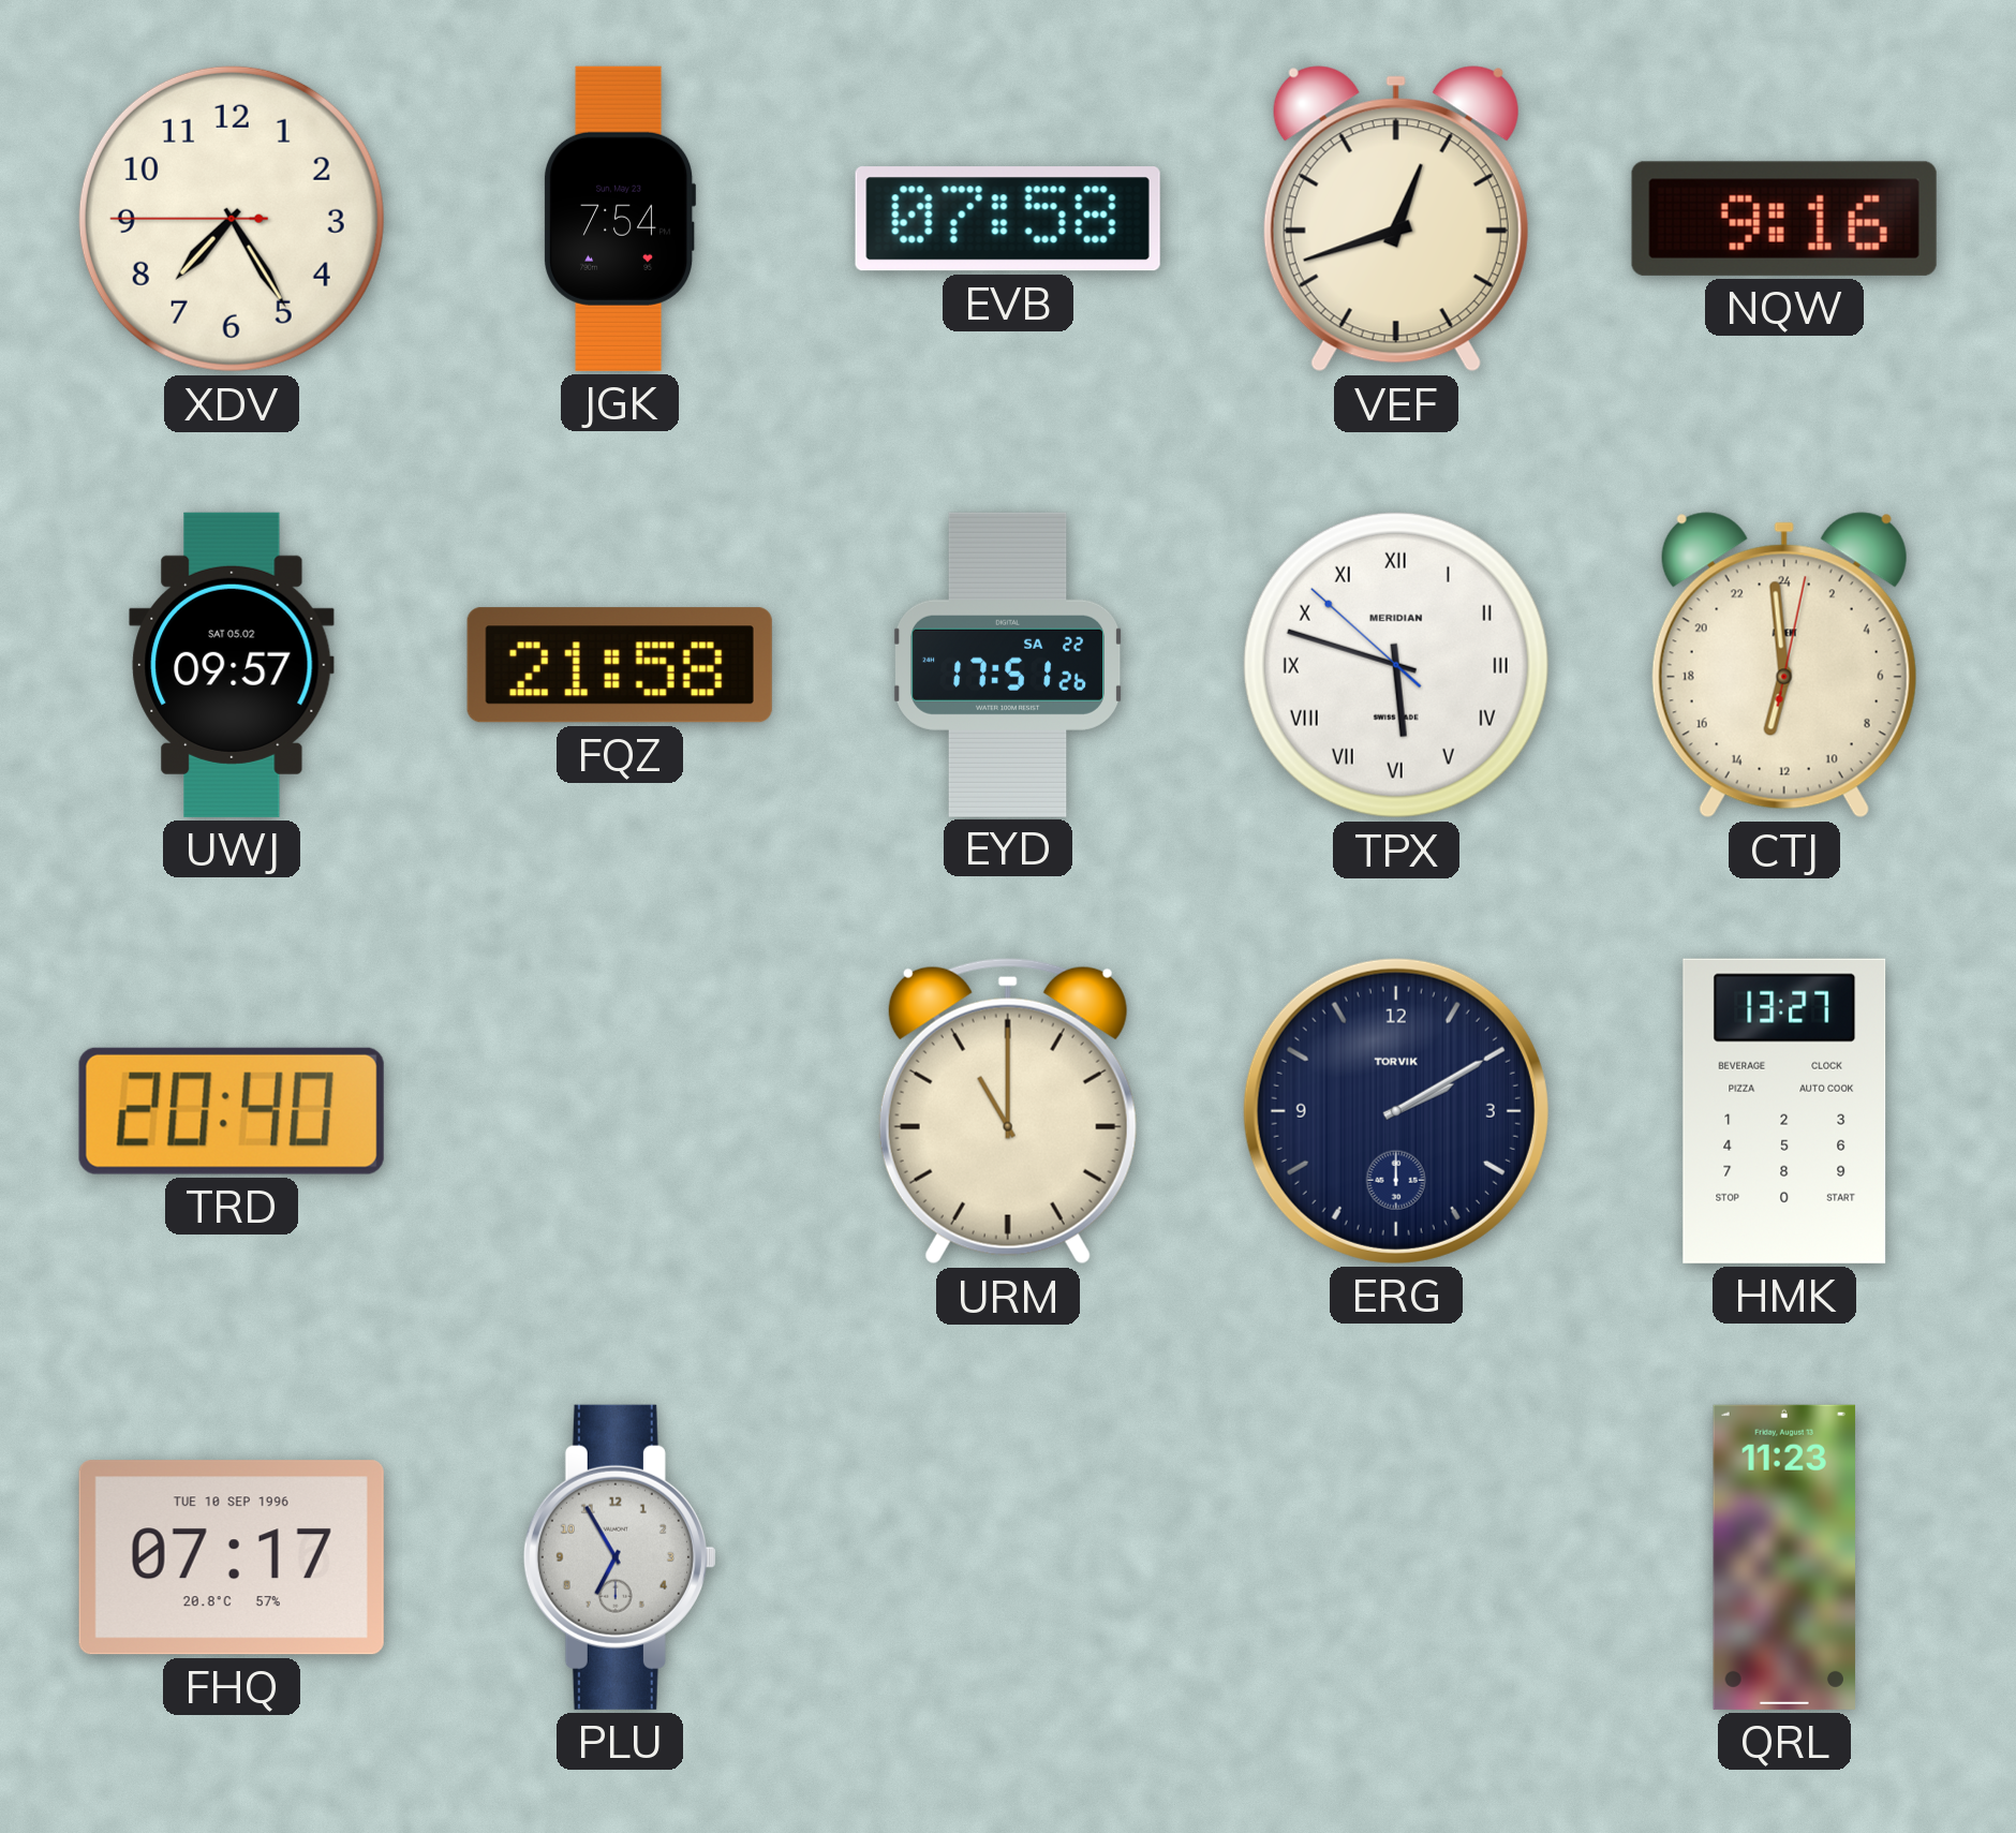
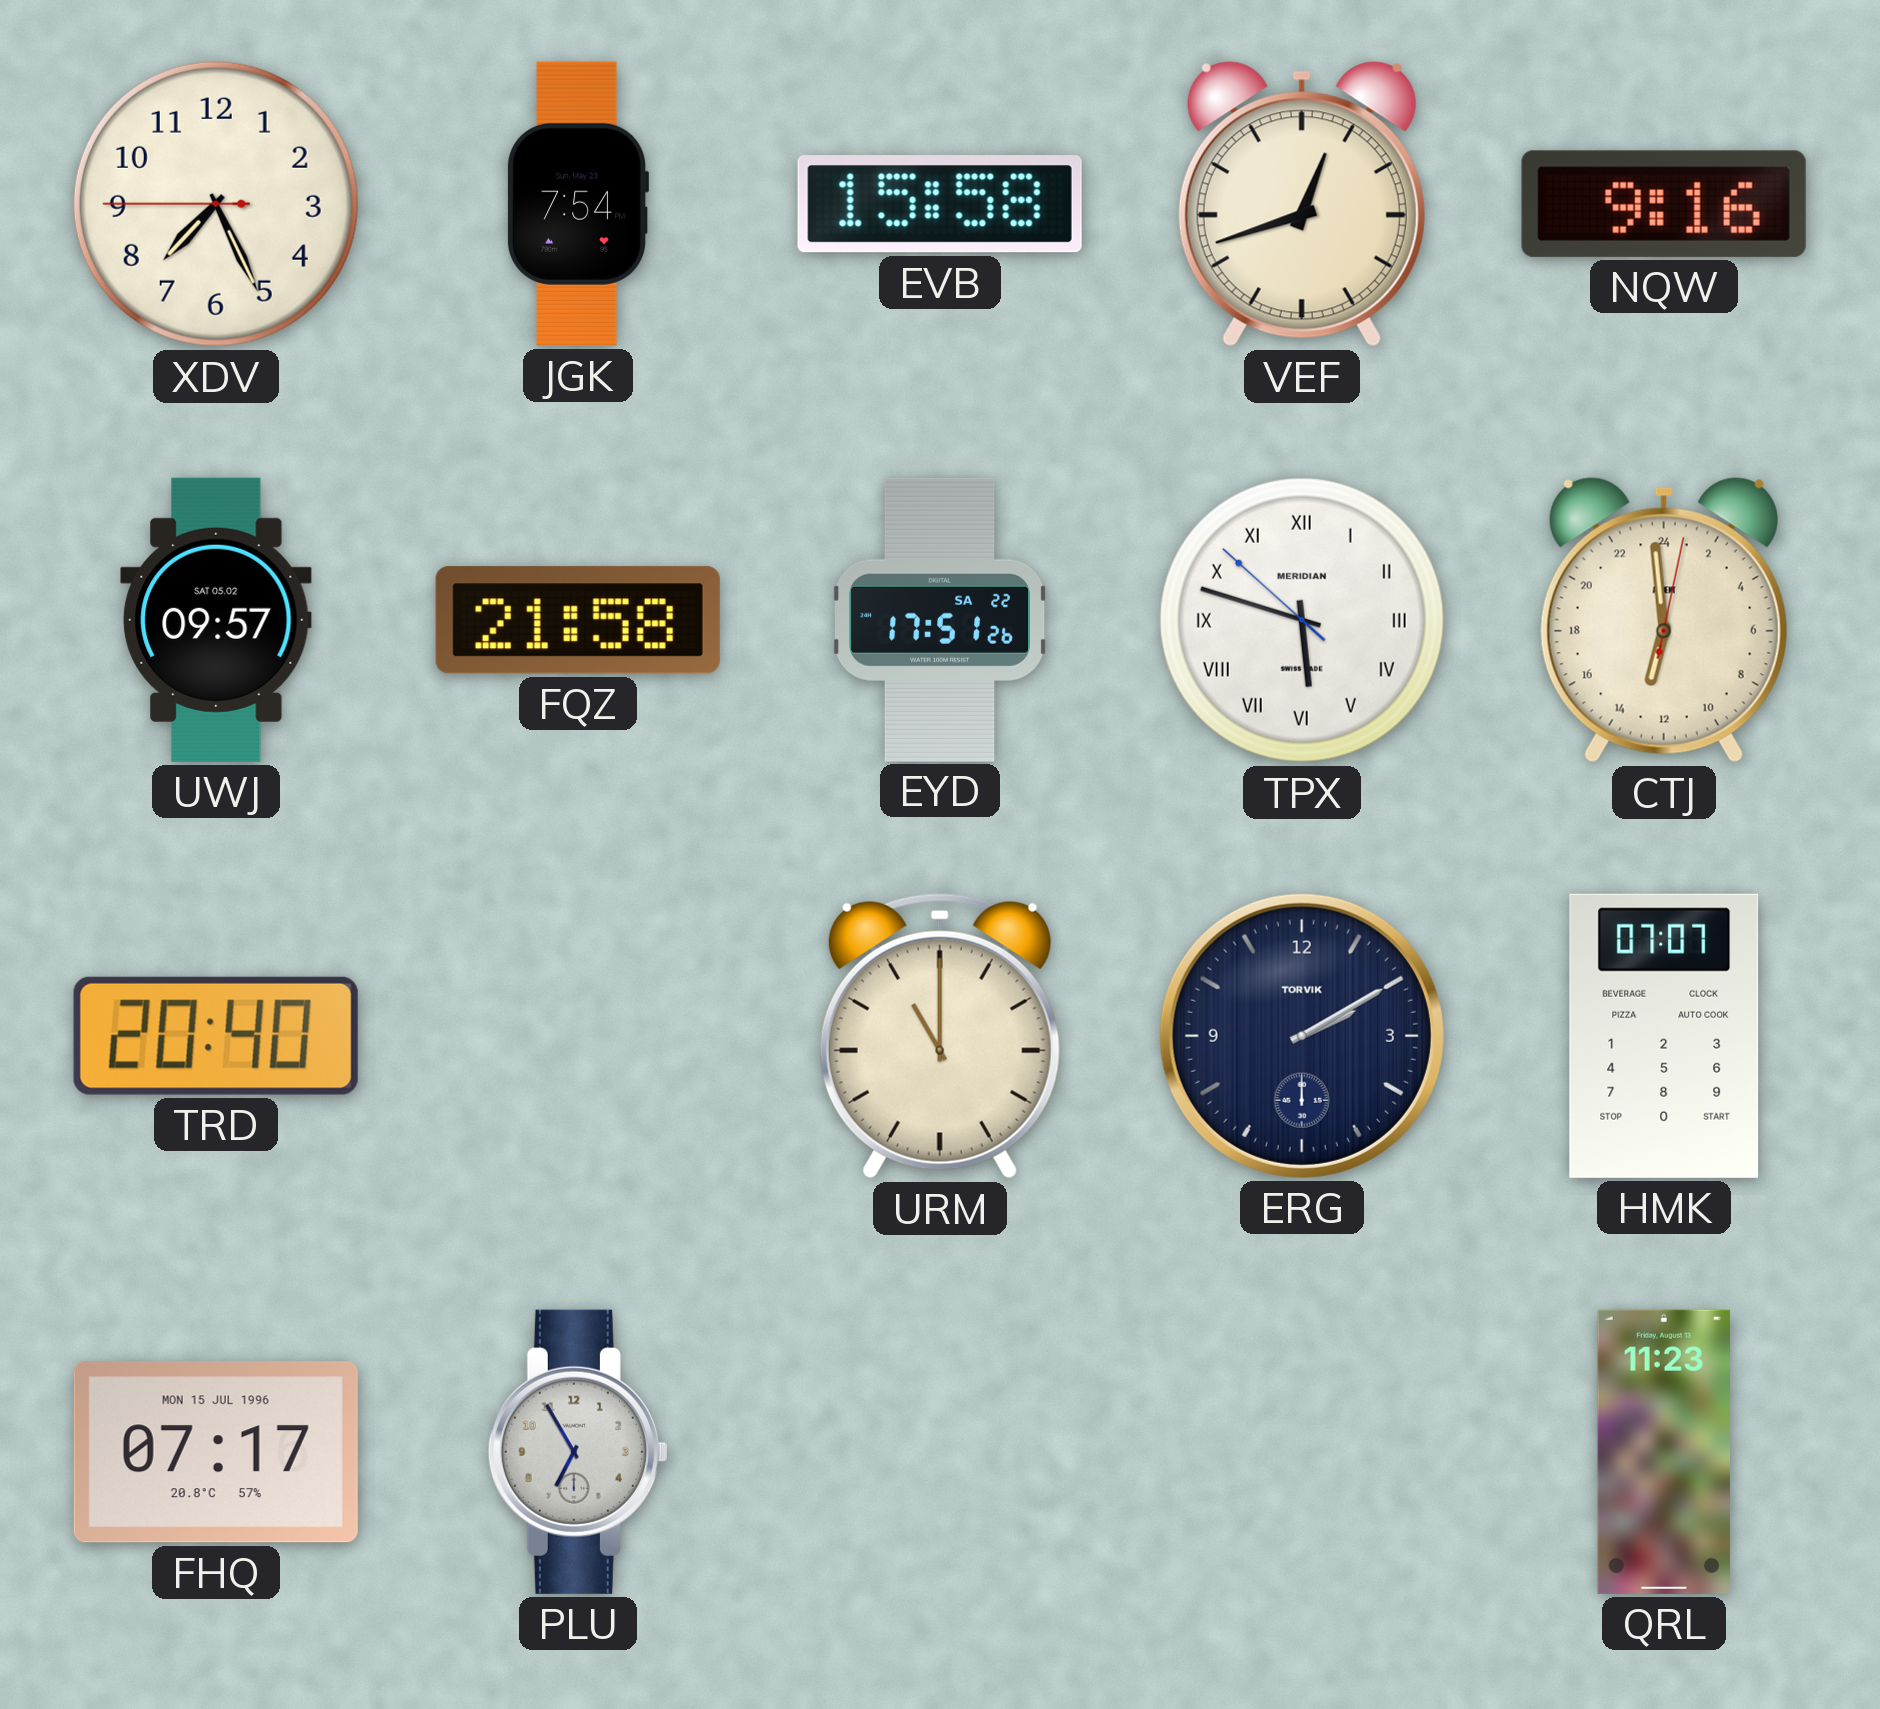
XDV: 7:24 -> 7:25 (216, 204)
EVB: 07:58 -> 15:58 (940, 204)
HMK: 13:27 -> 07:07 (1664, 1036)
FHQ date: TUE 10 SEP 1996 -> MON 15 JUL 1996 (216, 1452)
